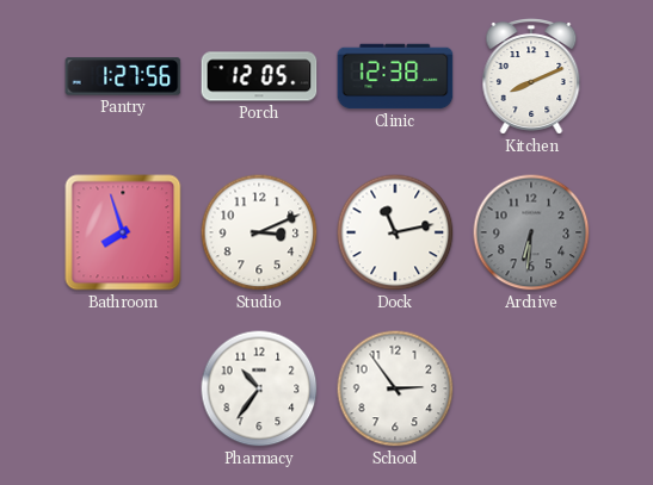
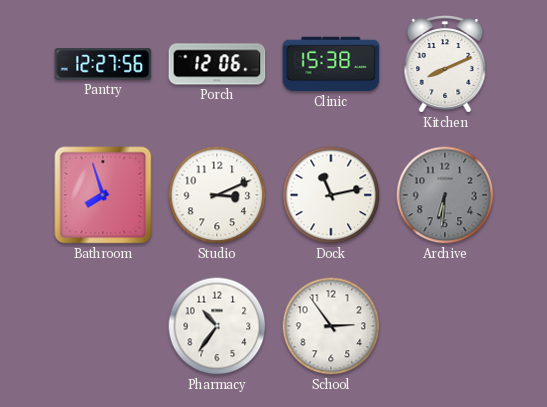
Pantry: 1:27 -> 12:27 (103, 64)
Porch: 12:05 -> 12:06 (217, 64)
Clinic: 12:38 -> 15:38 (331, 64)
